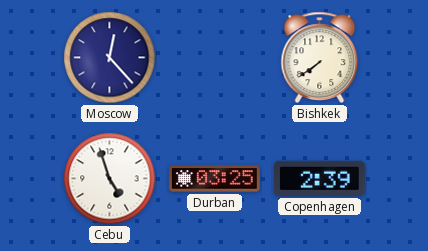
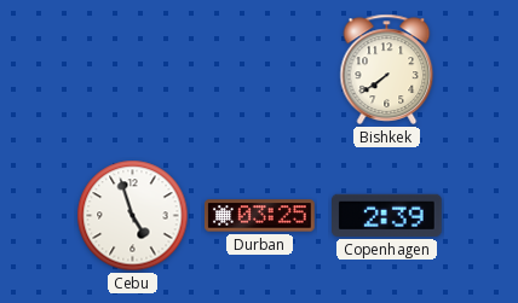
Moscow: 12:23 -> none (110, 58)
